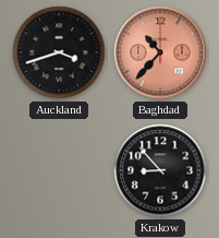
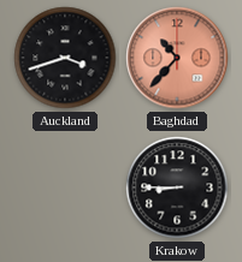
Krakow: 8:53 -> 8:45 (177, 187)
